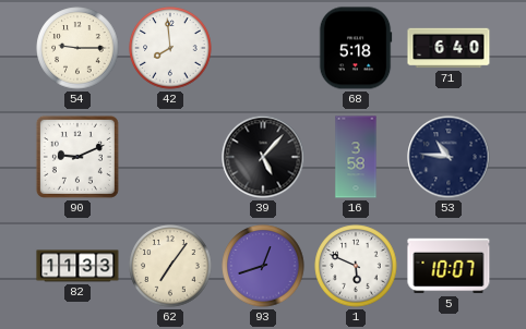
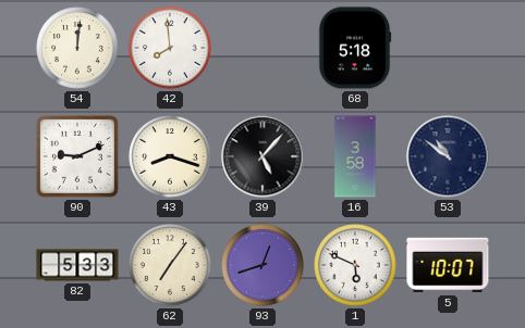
54: 9:15 -> 12:01 (77, 48)
71: 6:40 -> none (449, 48)
43: none -> 8:18 (170, 156)
53: 10:46 -> 10:51 (448, 156)
82: 11:33 -> 5:33 (77, 265)
